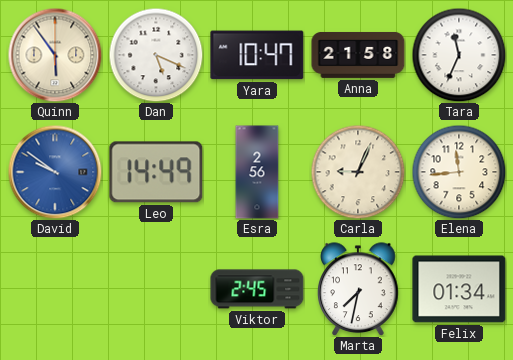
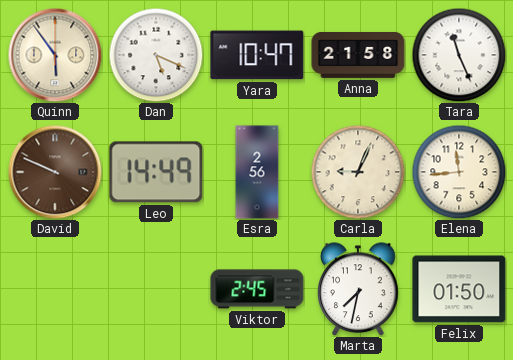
Tara: 11:34 -> 11:26 (459, 55)
David: 9:51 -> 9:49 (55, 172)
David dial: blue -> brown (55, 172)
Felix: 01:34 -> 01:50 (459, 289)
